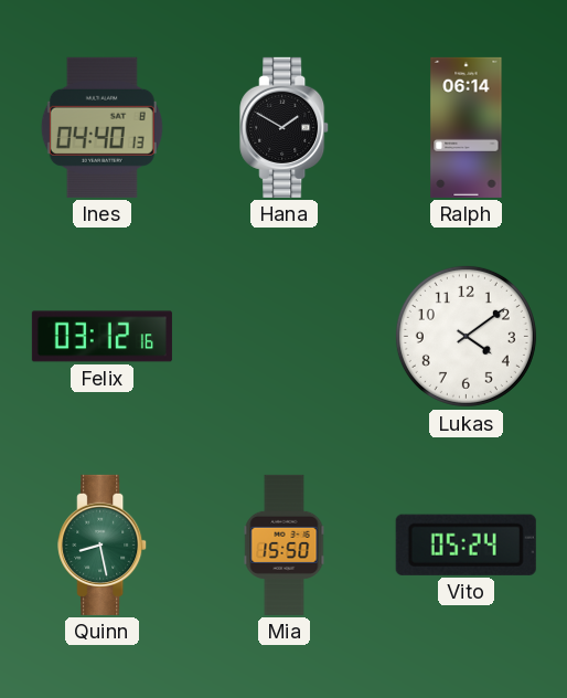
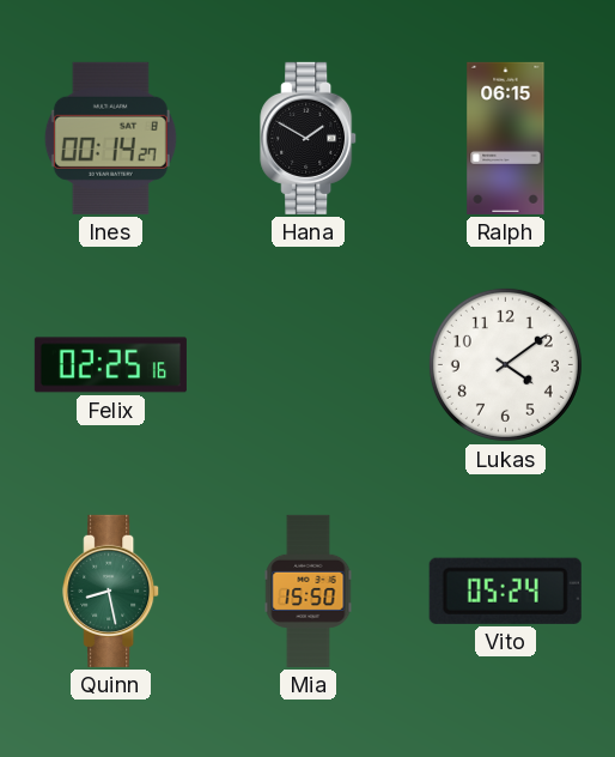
Ines: 04:40 -> 00:14 (110, 138)
Ralph: 06:14 -> 06:15 (506, 138)
Felix: 03:12 -> 02:25 (110, 365)
